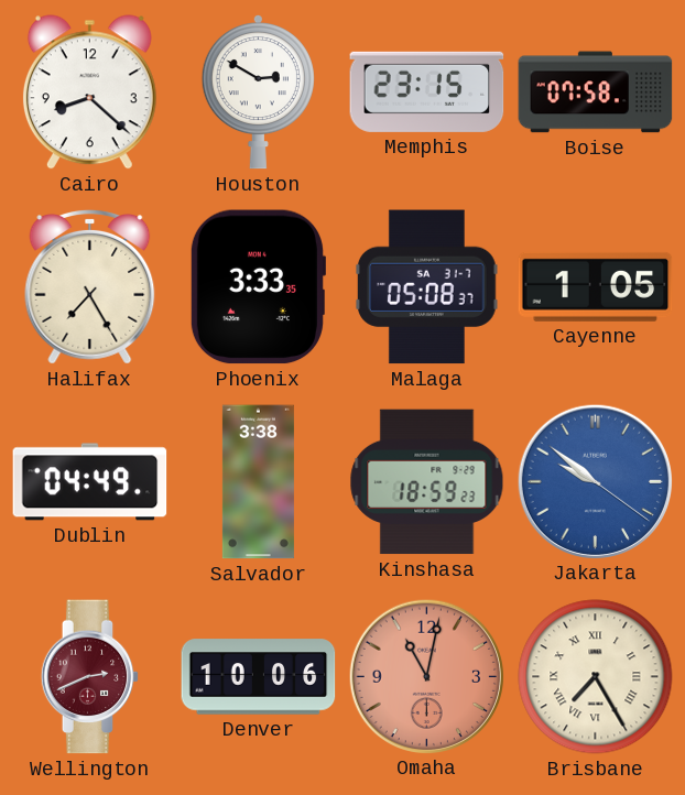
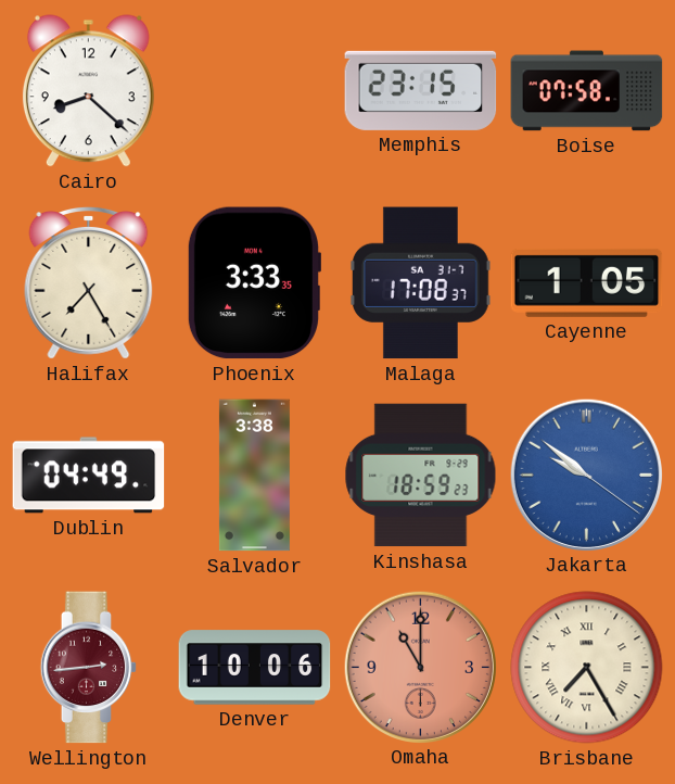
Houston: 2:50 -> none (258, 91)
Malaga: 05:08 -> 17:08 (420, 283)
Wellington: 2:41 -> 2:44 (89, 668)
Omaha: 11:02 -> 11:00 (420, 667)
